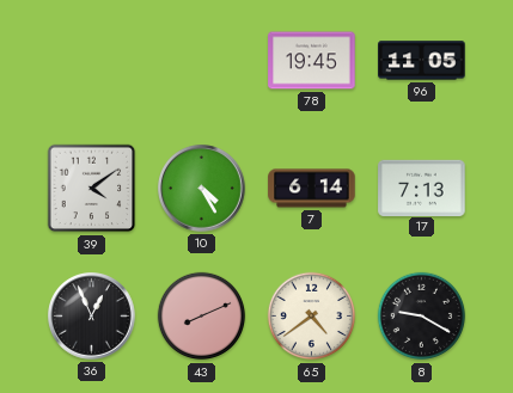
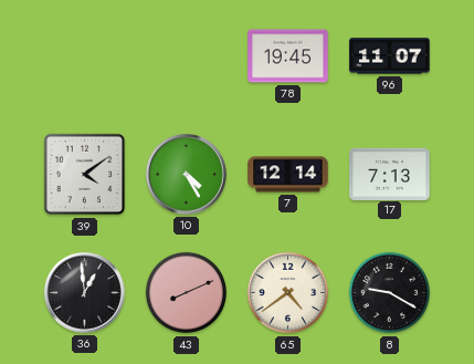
96: 11:05 -> 11:07 (390, 56)
7: 6:14 -> 12:14 (288, 175)
36: 12:56 -> 12:59 (85, 293)
